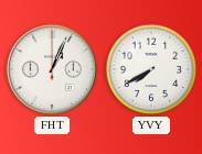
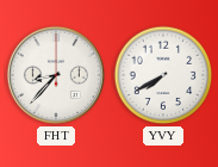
FHT: 1:04 -> 8:37 (56, 75)
